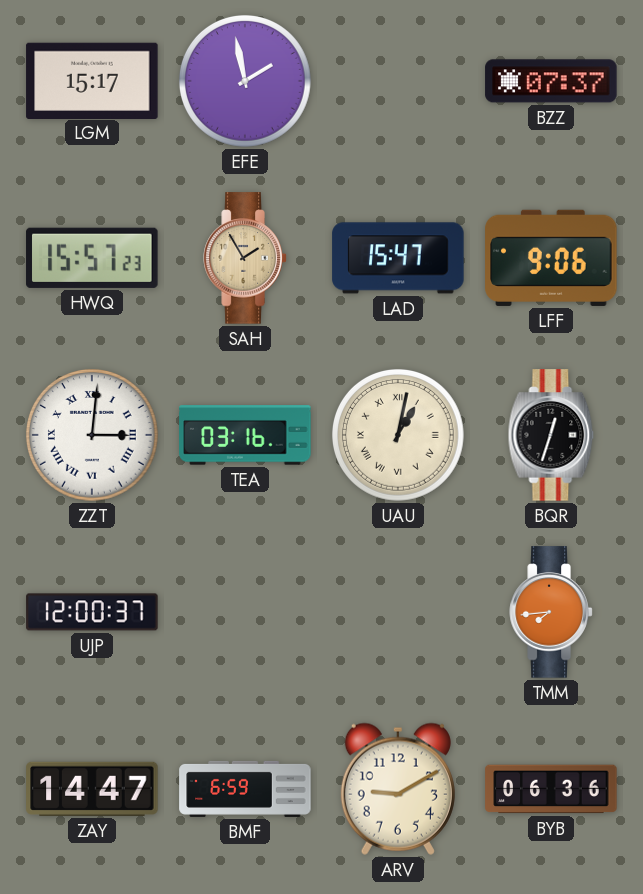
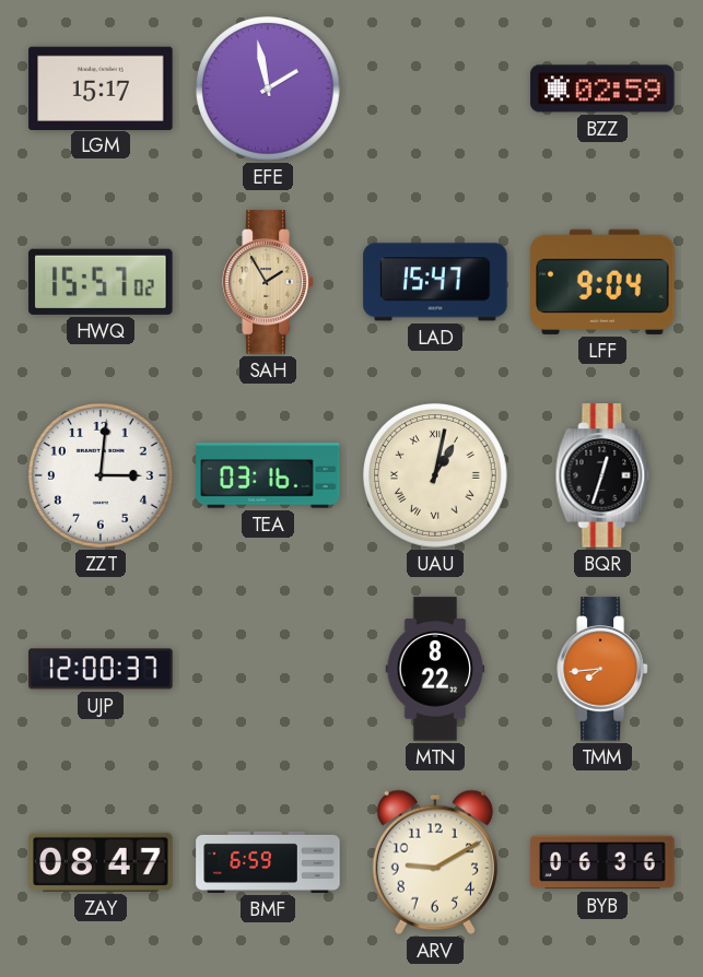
BZZ: 07:37 -> 02:59 (602, 89)
HWQ: 15:57:23 -> 15:57:02 (101, 282)
LFF: 9:06 -> 9:04 (602, 282)
ZZT numerals: Roman -> Arabic (101, 475)
MTN: none -> 8:22 (435, 669)
ZAY: 14:47 -> 08:47 (101, 862)
